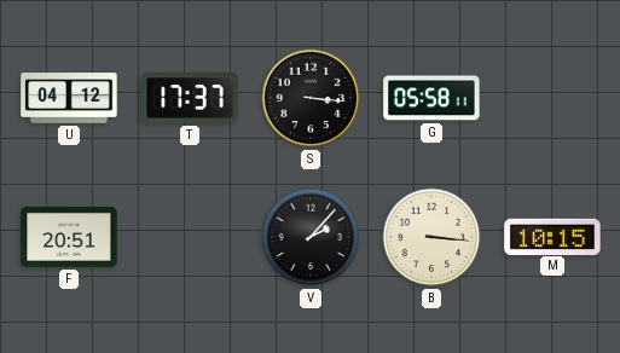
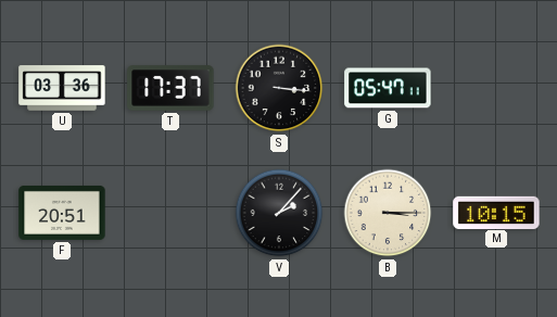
U: 04:12 -> 03:36 (62, 88)
G: 05:58 -> 05:47 (388, 88)
B: 3:16 -> 3:15 (388, 213)
